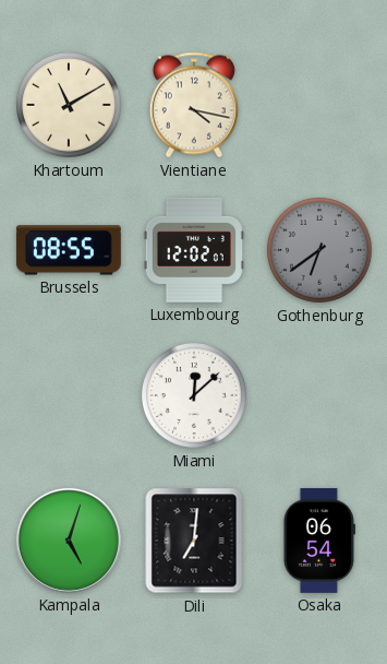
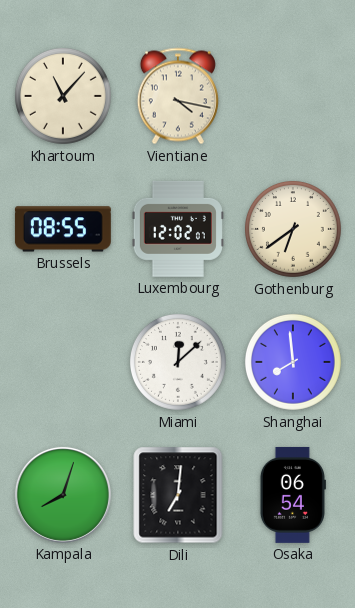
Khartoum: 11:10 -> 11:07 (63, 96)
Gothenburg dial: grey -> cream (293, 229)
Shanghai: none -> 7:59 (293, 362)
Kampala: 5:03 -> 8:03 (63, 495)
